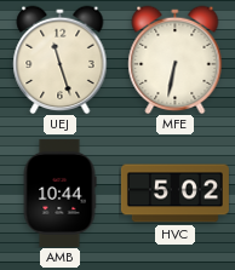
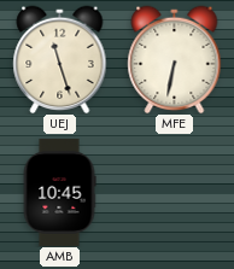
AMB: 10:44 -> 10:45 (59, 192)
HVC: 5:02 -> none (174, 194)
